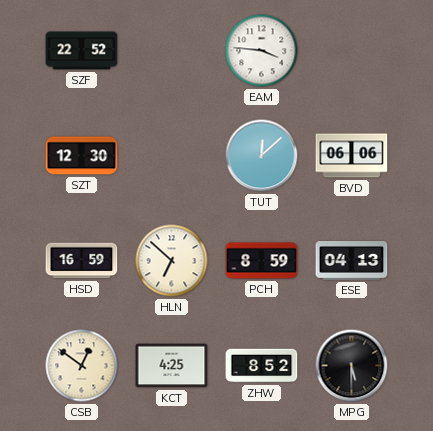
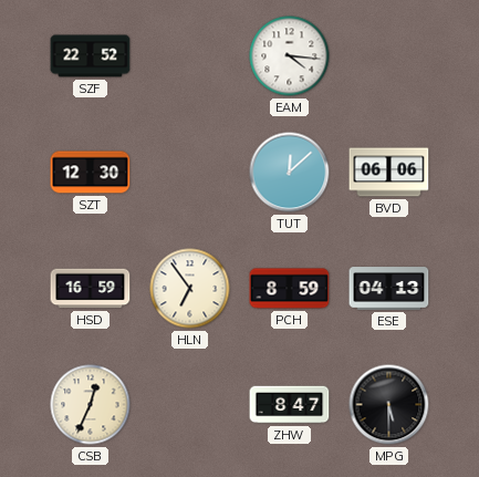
EAM: 3:46 -> 4:16 (290, 56)
HLN: 6:52 -> 6:54 (190, 289)
CSB: 12:51 -> 12:34 (91, 405)
KCT: 4:25 -> none (172, 366)
ZHW: 8:52 -> 8:47 (290, 405)
